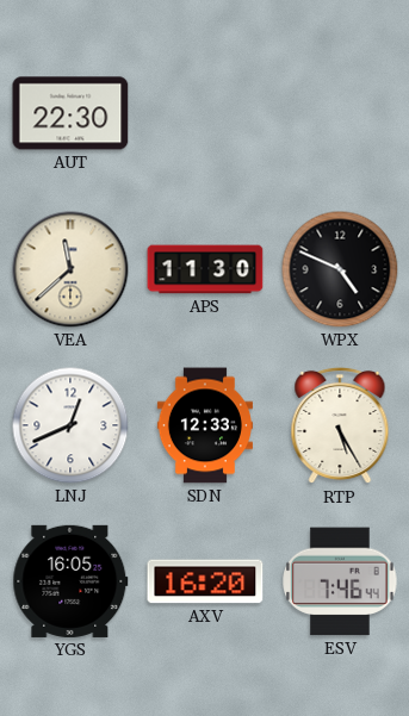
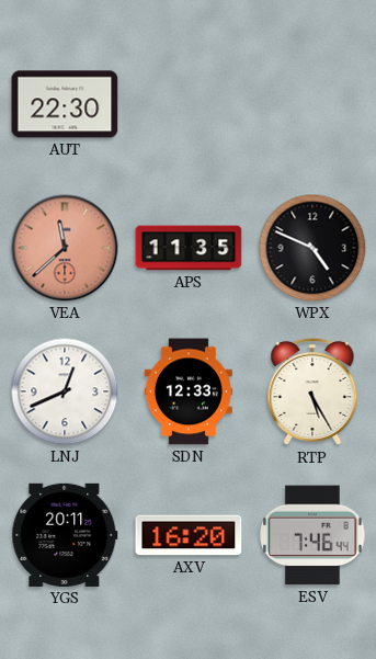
VEA dial: cream -> salmon (65, 248)
APS: 11:30 -> 11:35 (189, 248)
YGS: 16:05 -> 20:11 (65, 535)
